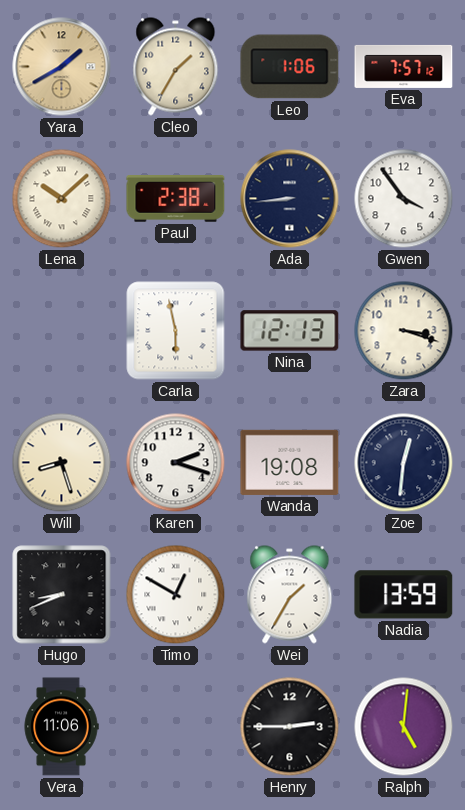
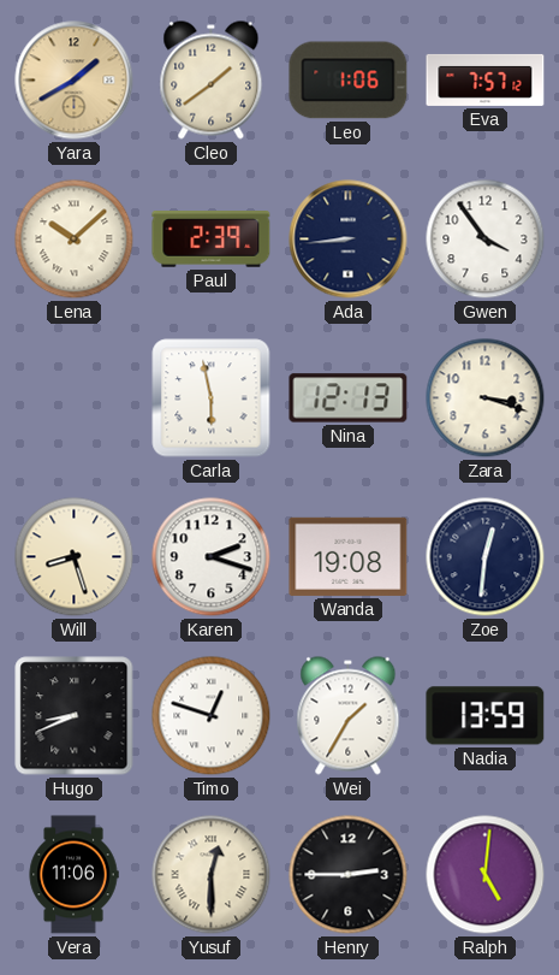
Cleo: 1:35 -> 1:39 (212, 81)
Paul: 2:38 -> 2:39 (212, 240)
Timo: 12:50 -> 12:48 (212, 716)
Yusuf: none -> 12:30 (212, 875)
